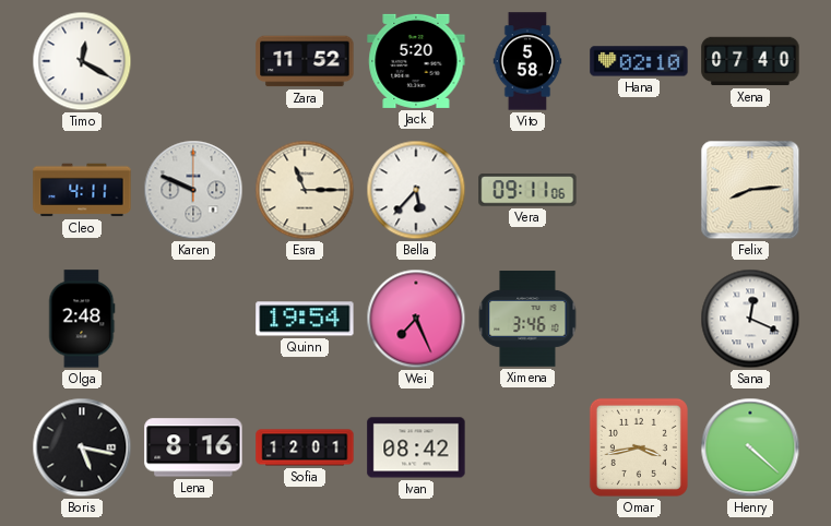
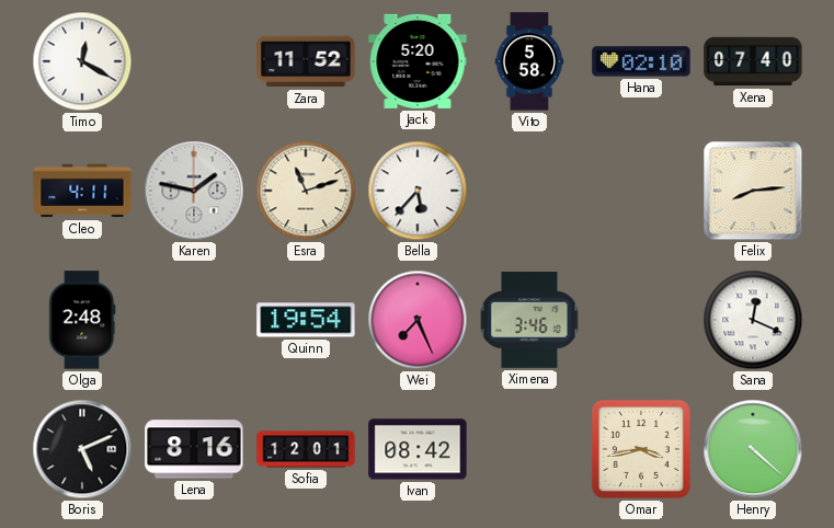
Karen: 9:49 -> 1:47 (194, 191)
Esra: 11:15 -> 11:12 (306, 191)
Vera: 09:11 -> none (527, 190)
Boris: 5:17 -> 5:11 (82, 449)
